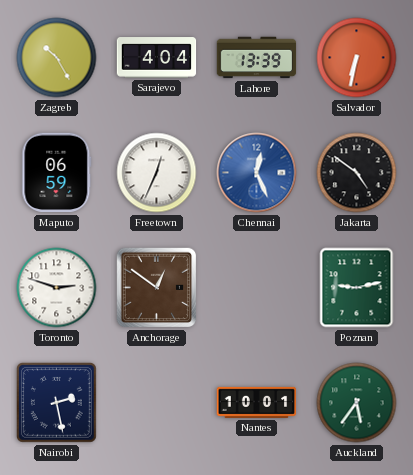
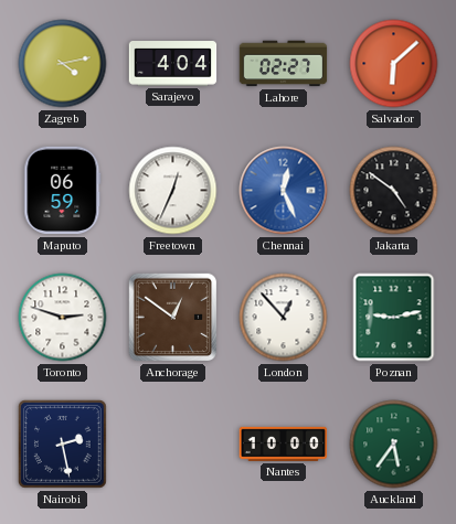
Zagreb: 10:25 -> 4:13 (63, 64)
Lahore: 13:39 -> 02:27 (284, 64)
Salvador: 6:32 -> 6:08 (394, 64)
London: none -> 12:53 (284, 318)
Nantes: 10:01 -> 10:00 (284, 443)
